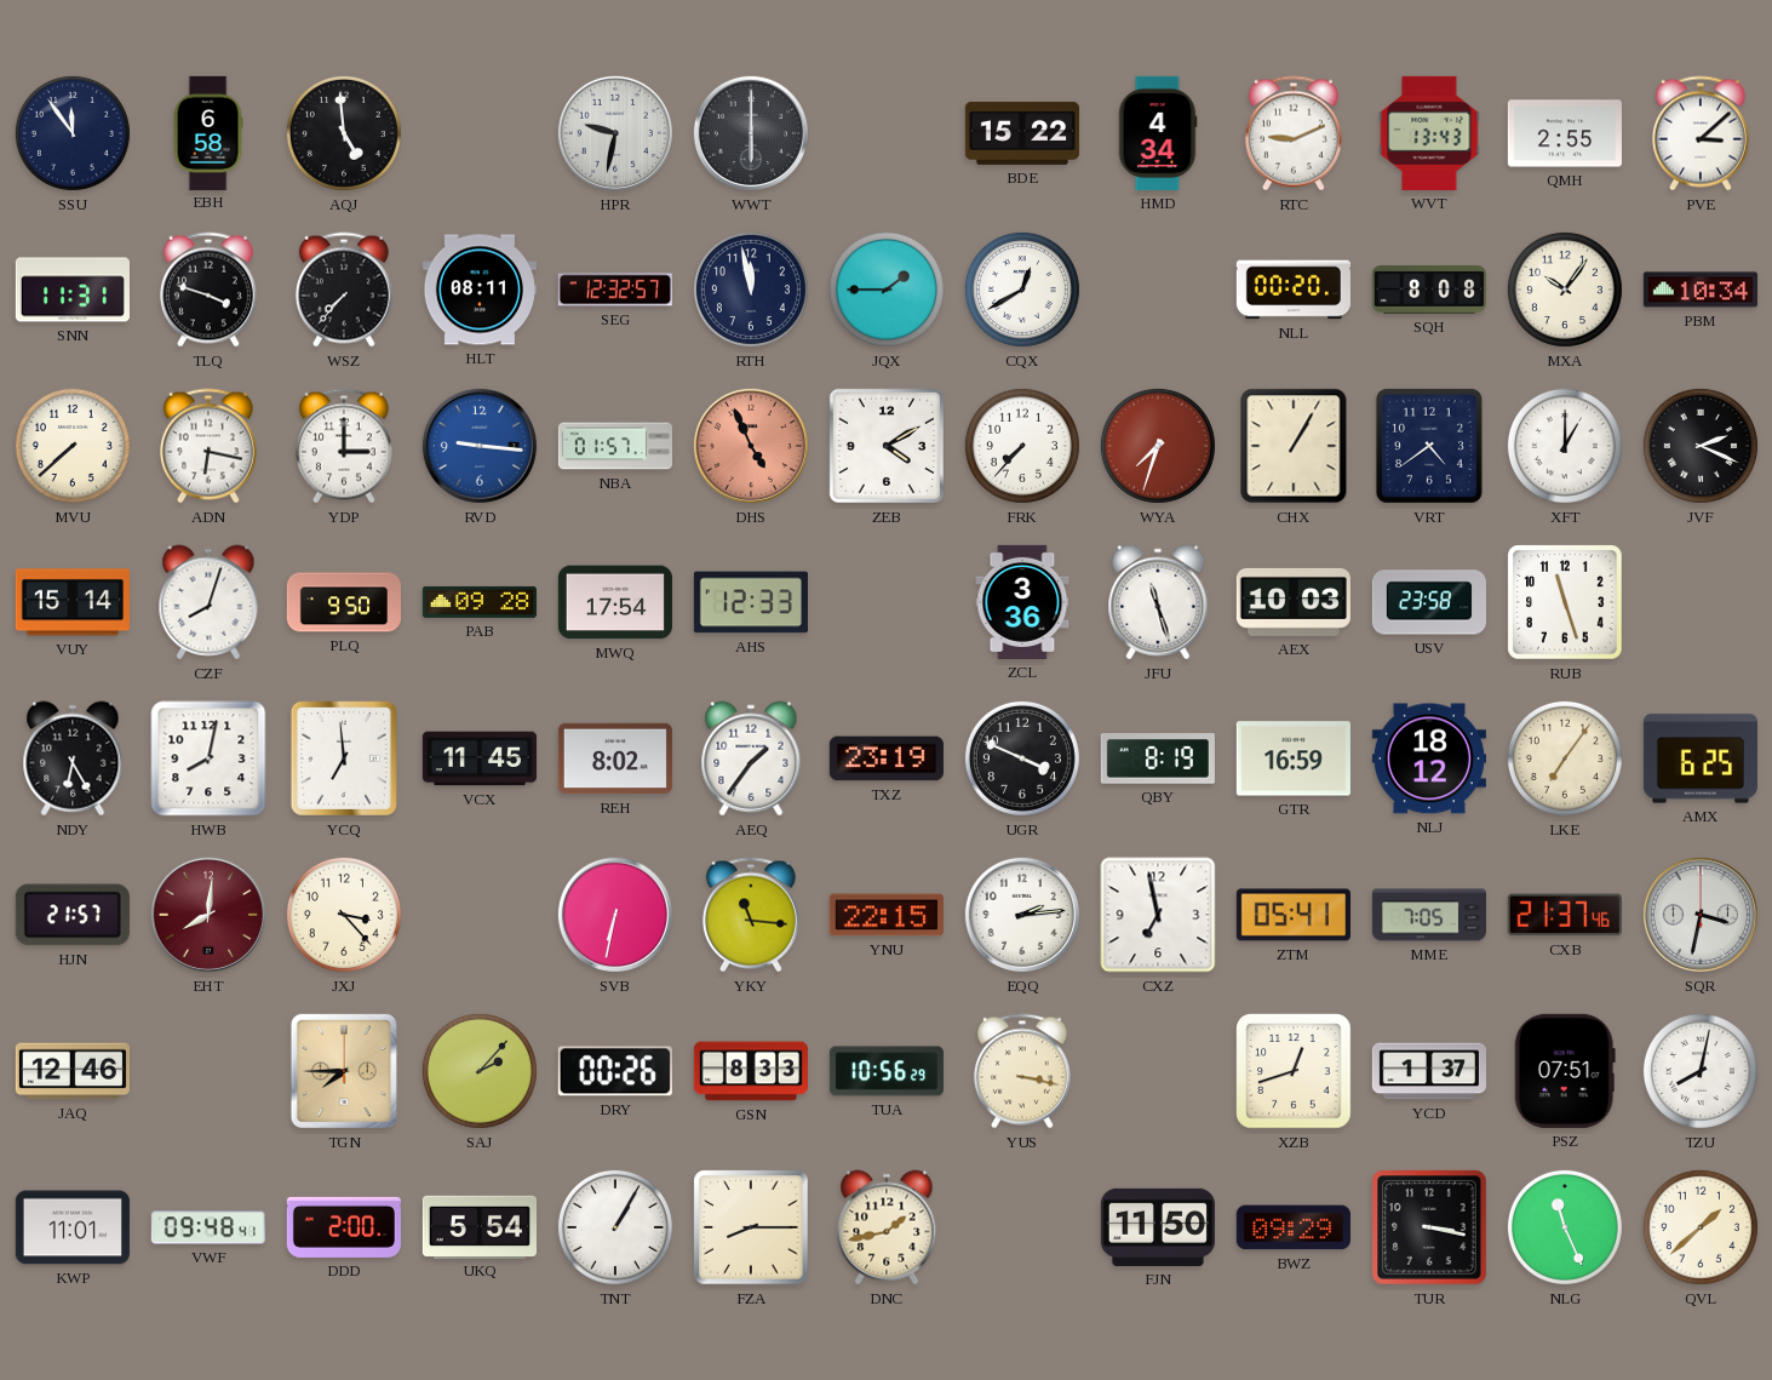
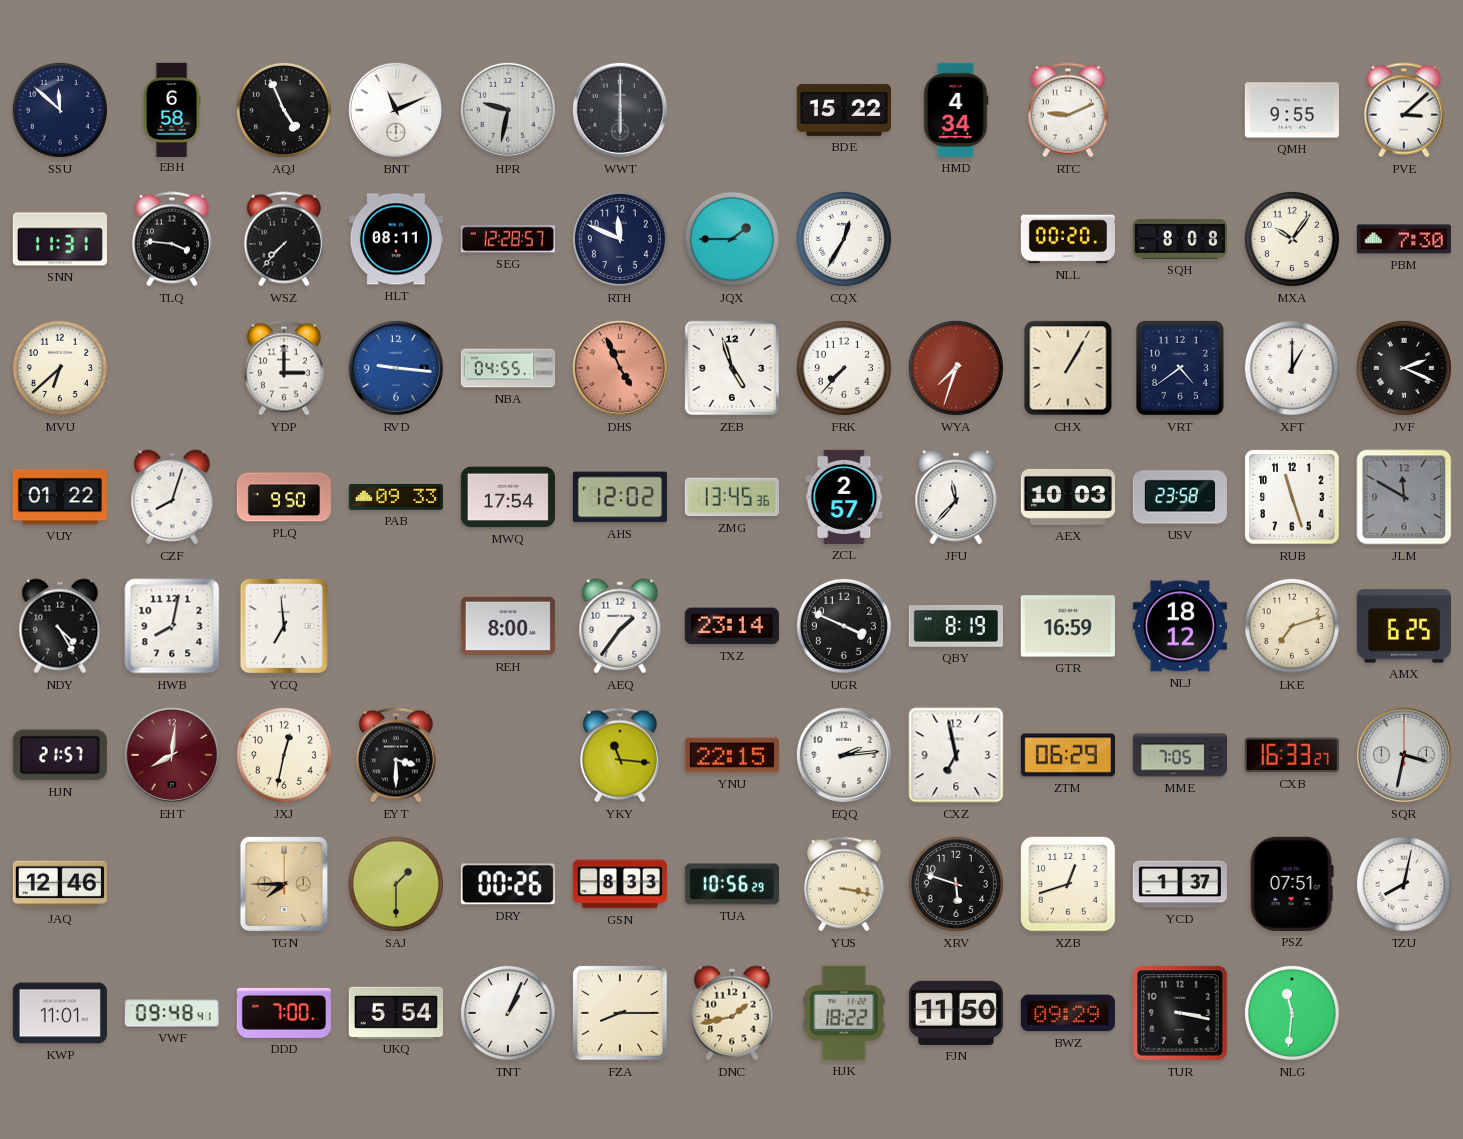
SSU: 11:54 -> 11:52 (60, 110)
AQJ: 4:59 -> 4:56 (284, 110)
BNT: none -> 11:11 (396, 110)
WVT: 13:43 -> none (1429, 133)
QMH: 2:55 -> 9:55 (1292, 110)
TLQ: 3:48 -> 3:46 (172, 239)
SEG: 12:32 -> 12:28 (508, 239)
RTH: 11:58 -> 11:49 (620, 239)
CQX: 12:40 -> 12:35 (844, 239)
PBM: 10:34 -> 7:30 (1404, 239)
MVU: 7:38 -> 6:38 (60, 368)
ADN: 6:17 -> none (208, 446)
NBA: 01:57 -> 04:55 (507, 368)
ZEB: 4:10 -> 4:57 (732, 368)
VUY: 15:14 -> 01:22 (60, 497)
PAB: 09:28 -> 09:33 (396, 497)
AHS: 12:33 -> 12:02 (620, 497)
ZMG: none -> 13:45 (732, 497)
ZCL: 3:36 -> 2:57 (844, 497)
JFU: 11:27 -> 11:37 (956, 497)
JLM: none -> 11:50 (1404, 497)
NDY: 6:25 -> 4:25 (60, 626)
VCX: 11:45 -> none (480, 758)
REH: 8:02 -> 8:00 (508, 626)
TXZ: 23:19 -> 23:14 (732, 626)
LKE: 7:06 -> 7:12 (1292, 626)
JXJ: 3:23 -> 12:32 (284, 755)
EYT: none -> 3:30 (396, 755)
SVB: 6:32 -> none (615, 915)
ZTM: 05:41 -> 06:29 (1068, 755)
CXB: 21:37 -> 16:33 (1292, 755)
SAJ: 2:07 -> 1:30 (396, 884)
XRV: none -> 5:48 (956, 884)
DDD: 2:00 -> 7:00 (284, 1013)
TNT: 1:05 -> 1:04 (508, 1013)
HJK: none -> 18:22 (844, 1013)
NLG: 11:26 -> 11:31 (1292, 1013)
QVL: 1:38 -> none (1701, 1227)
